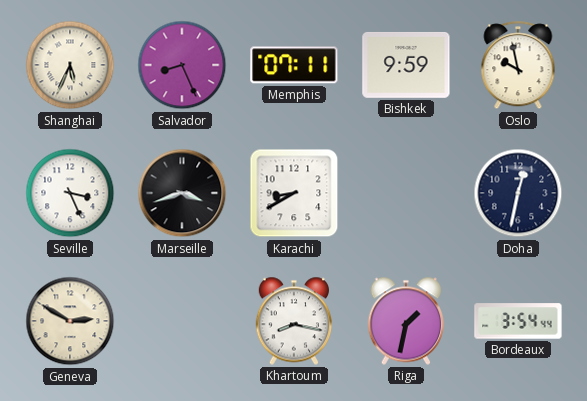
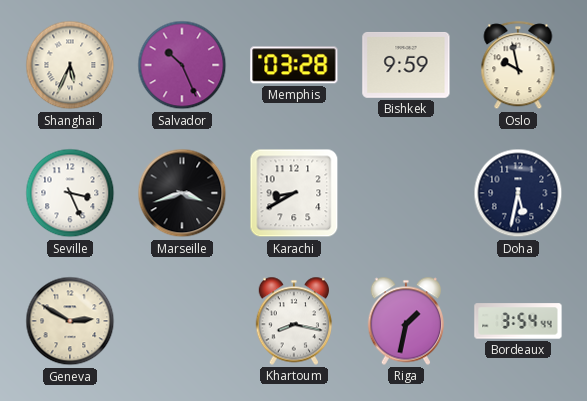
Salvador: 8:26 -> 10:26 (182, 65)
Memphis: 07:11 -> 03:28 (294, 65)
Doha: 12:32 -> 5:32 (518, 193)
